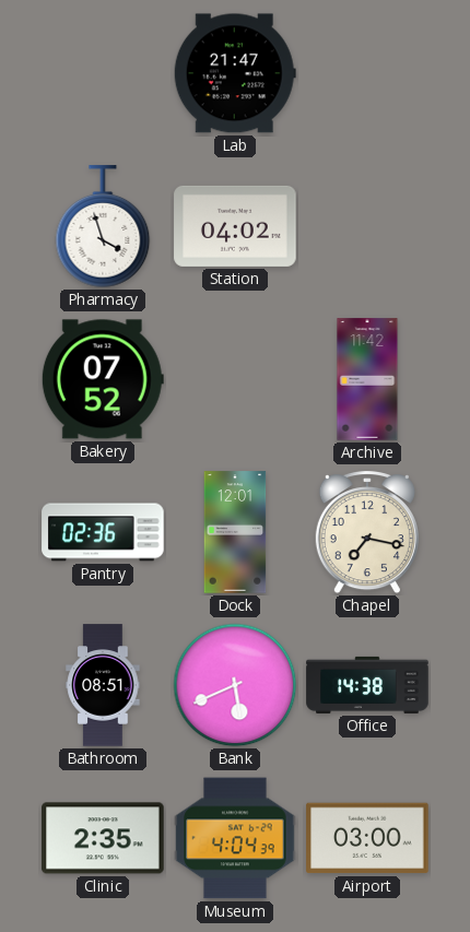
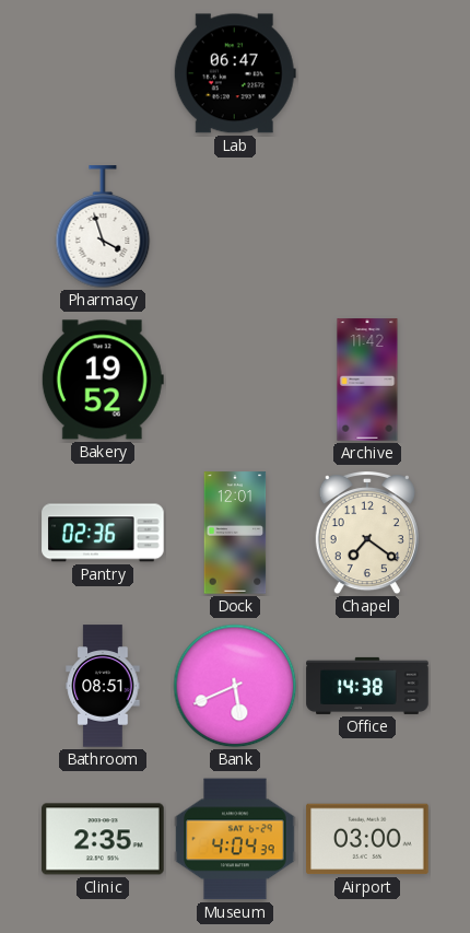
Lab: 21:47 -> 06:47 (235, 73)
Station: 04:02 -> none (235, 226)
Bakery: 07:52 -> 19:52 (103, 380)
Chapel: 7:17 -> 7:21 (367, 534)
